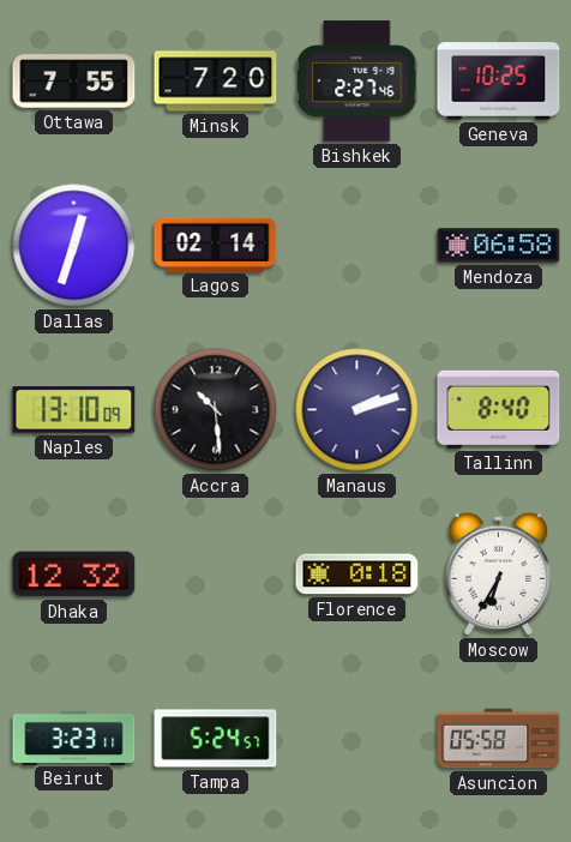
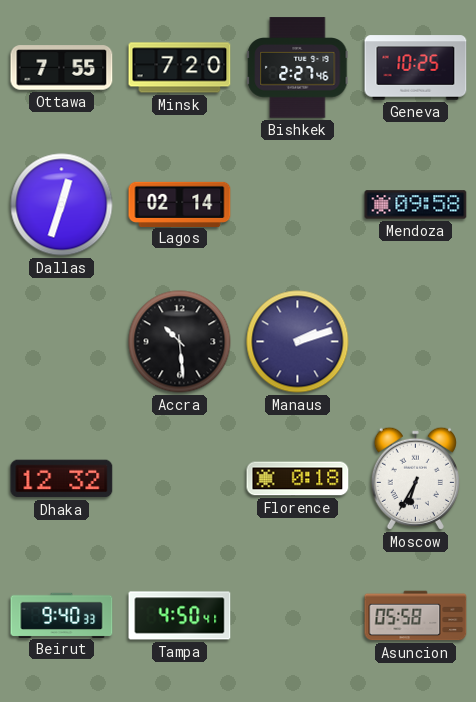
Mendoza: 06:58 -> 09:58 (416, 205)
Naples: 13:10 -> none (74, 410)
Tallinn: 8:40 -> none (499, 409)
Beirut: 3:23 -> 9:40 (62, 615)
Tampa: 5:24 -> 4:50 (180, 616)
